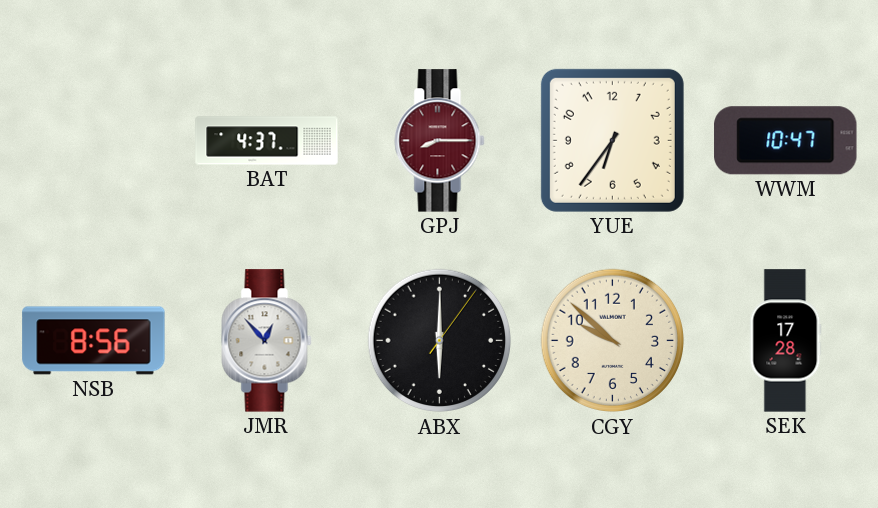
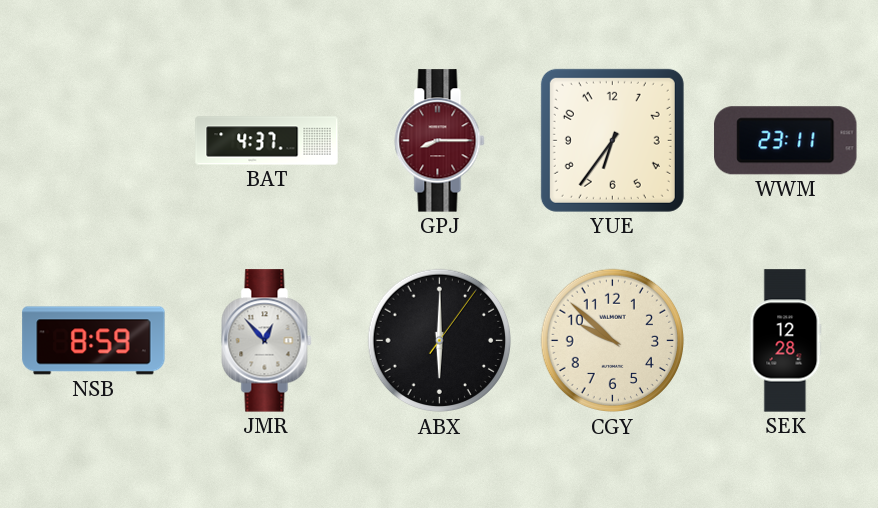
WWM: 10:47 -> 23:11 (786, 141)
NSB: 8:56 -> 8:59 (94, 341)
SEK: 17:28 -> 12:28 (786, 341)
